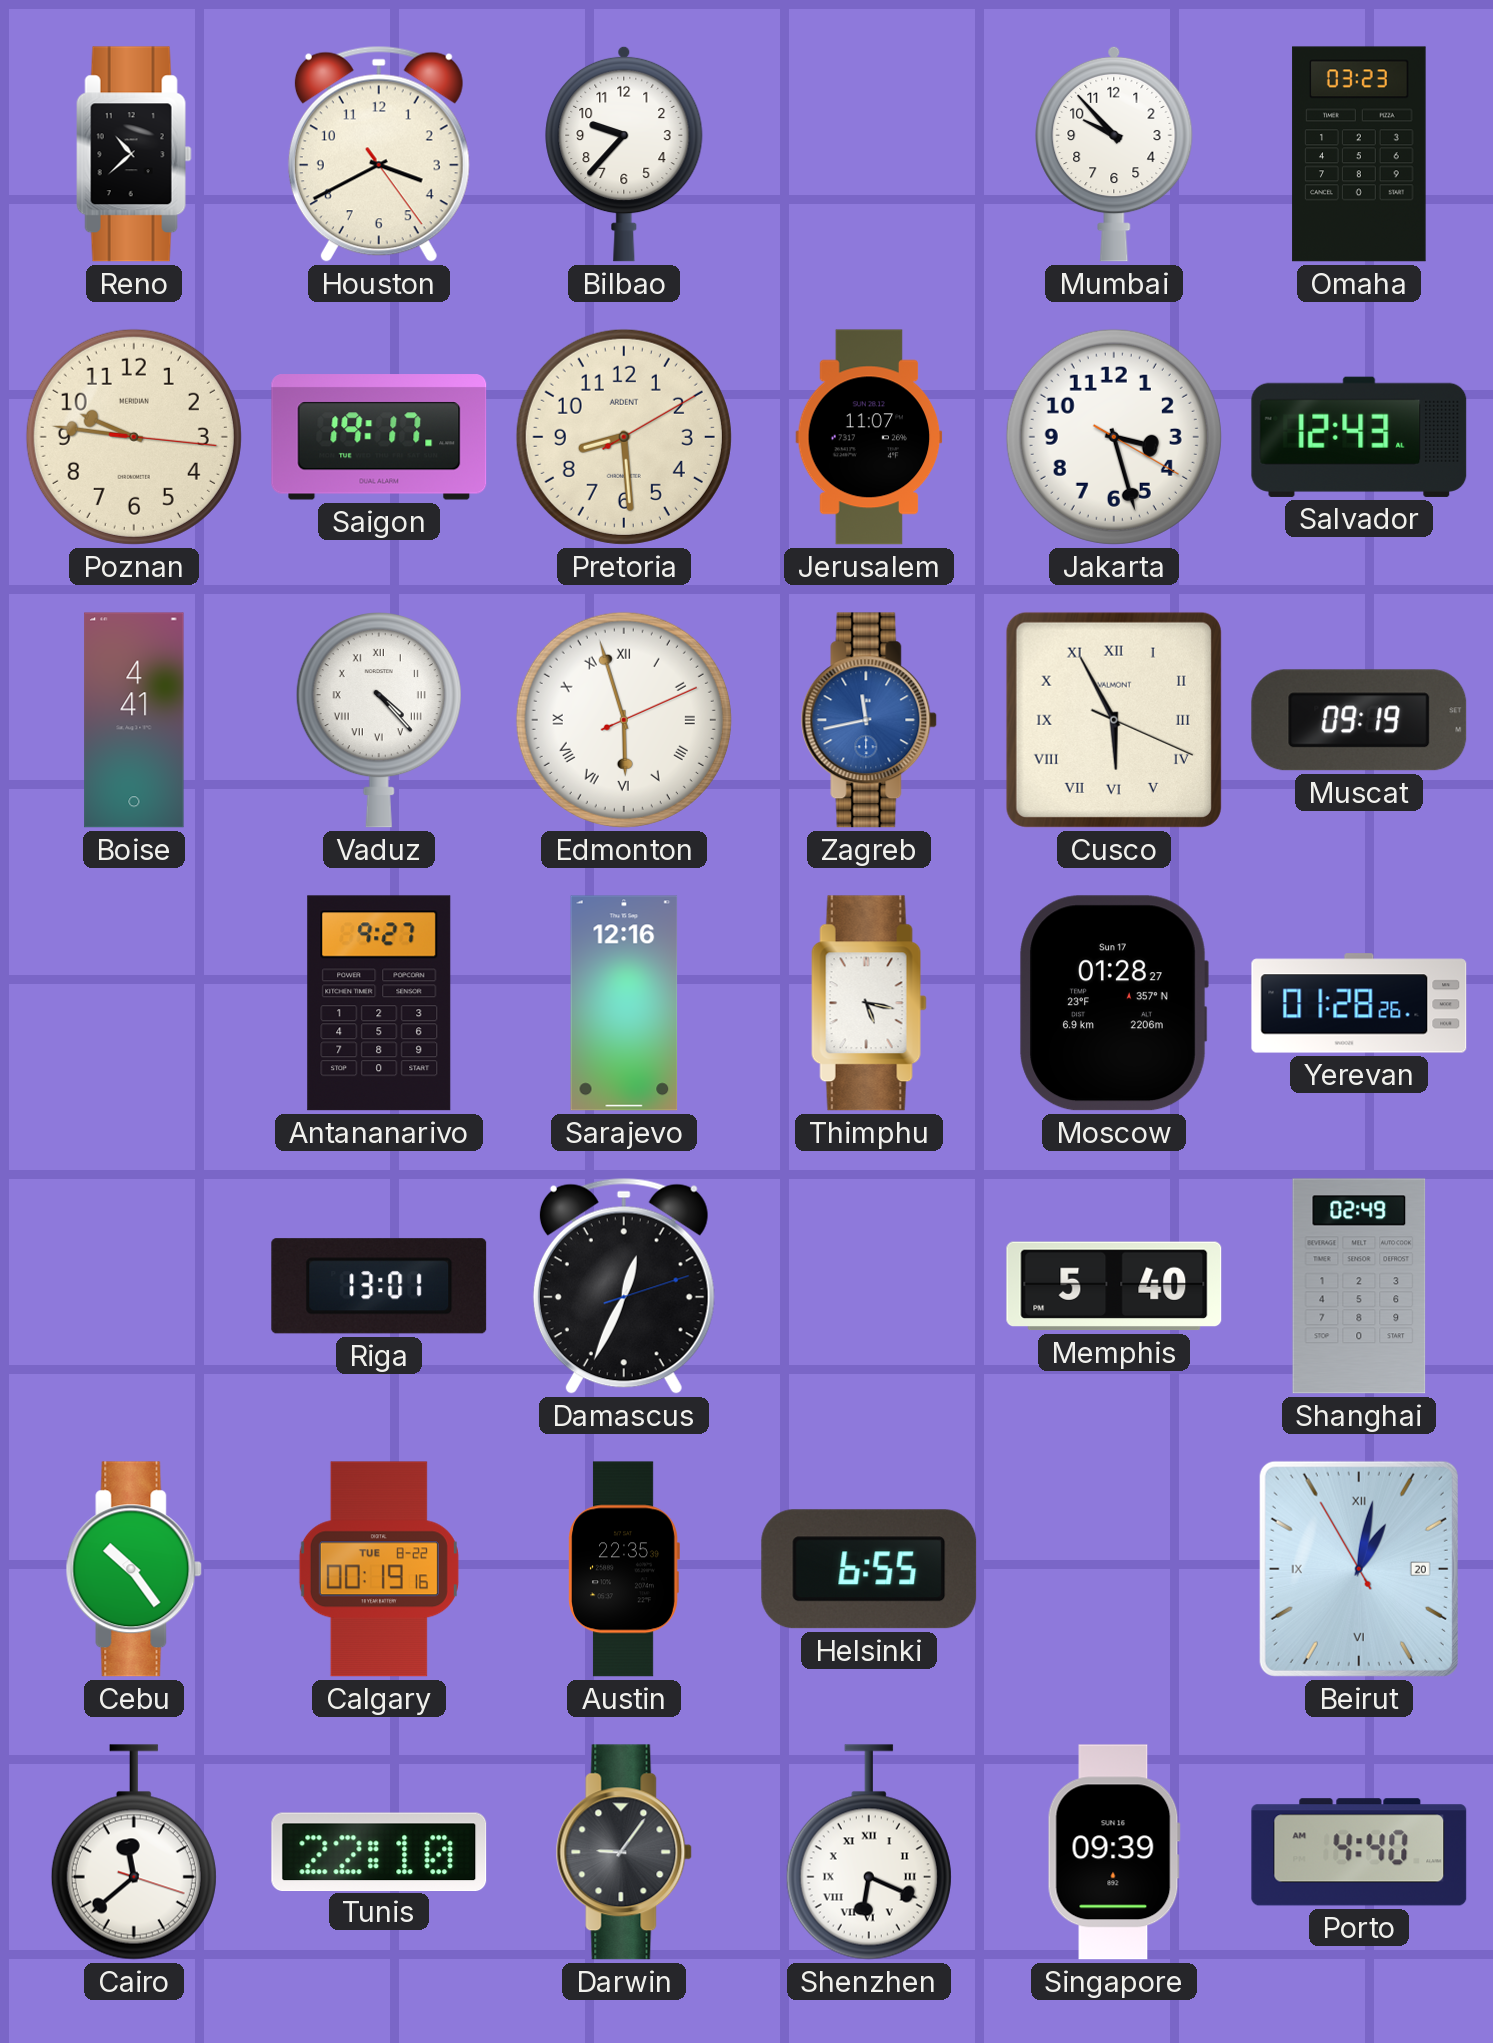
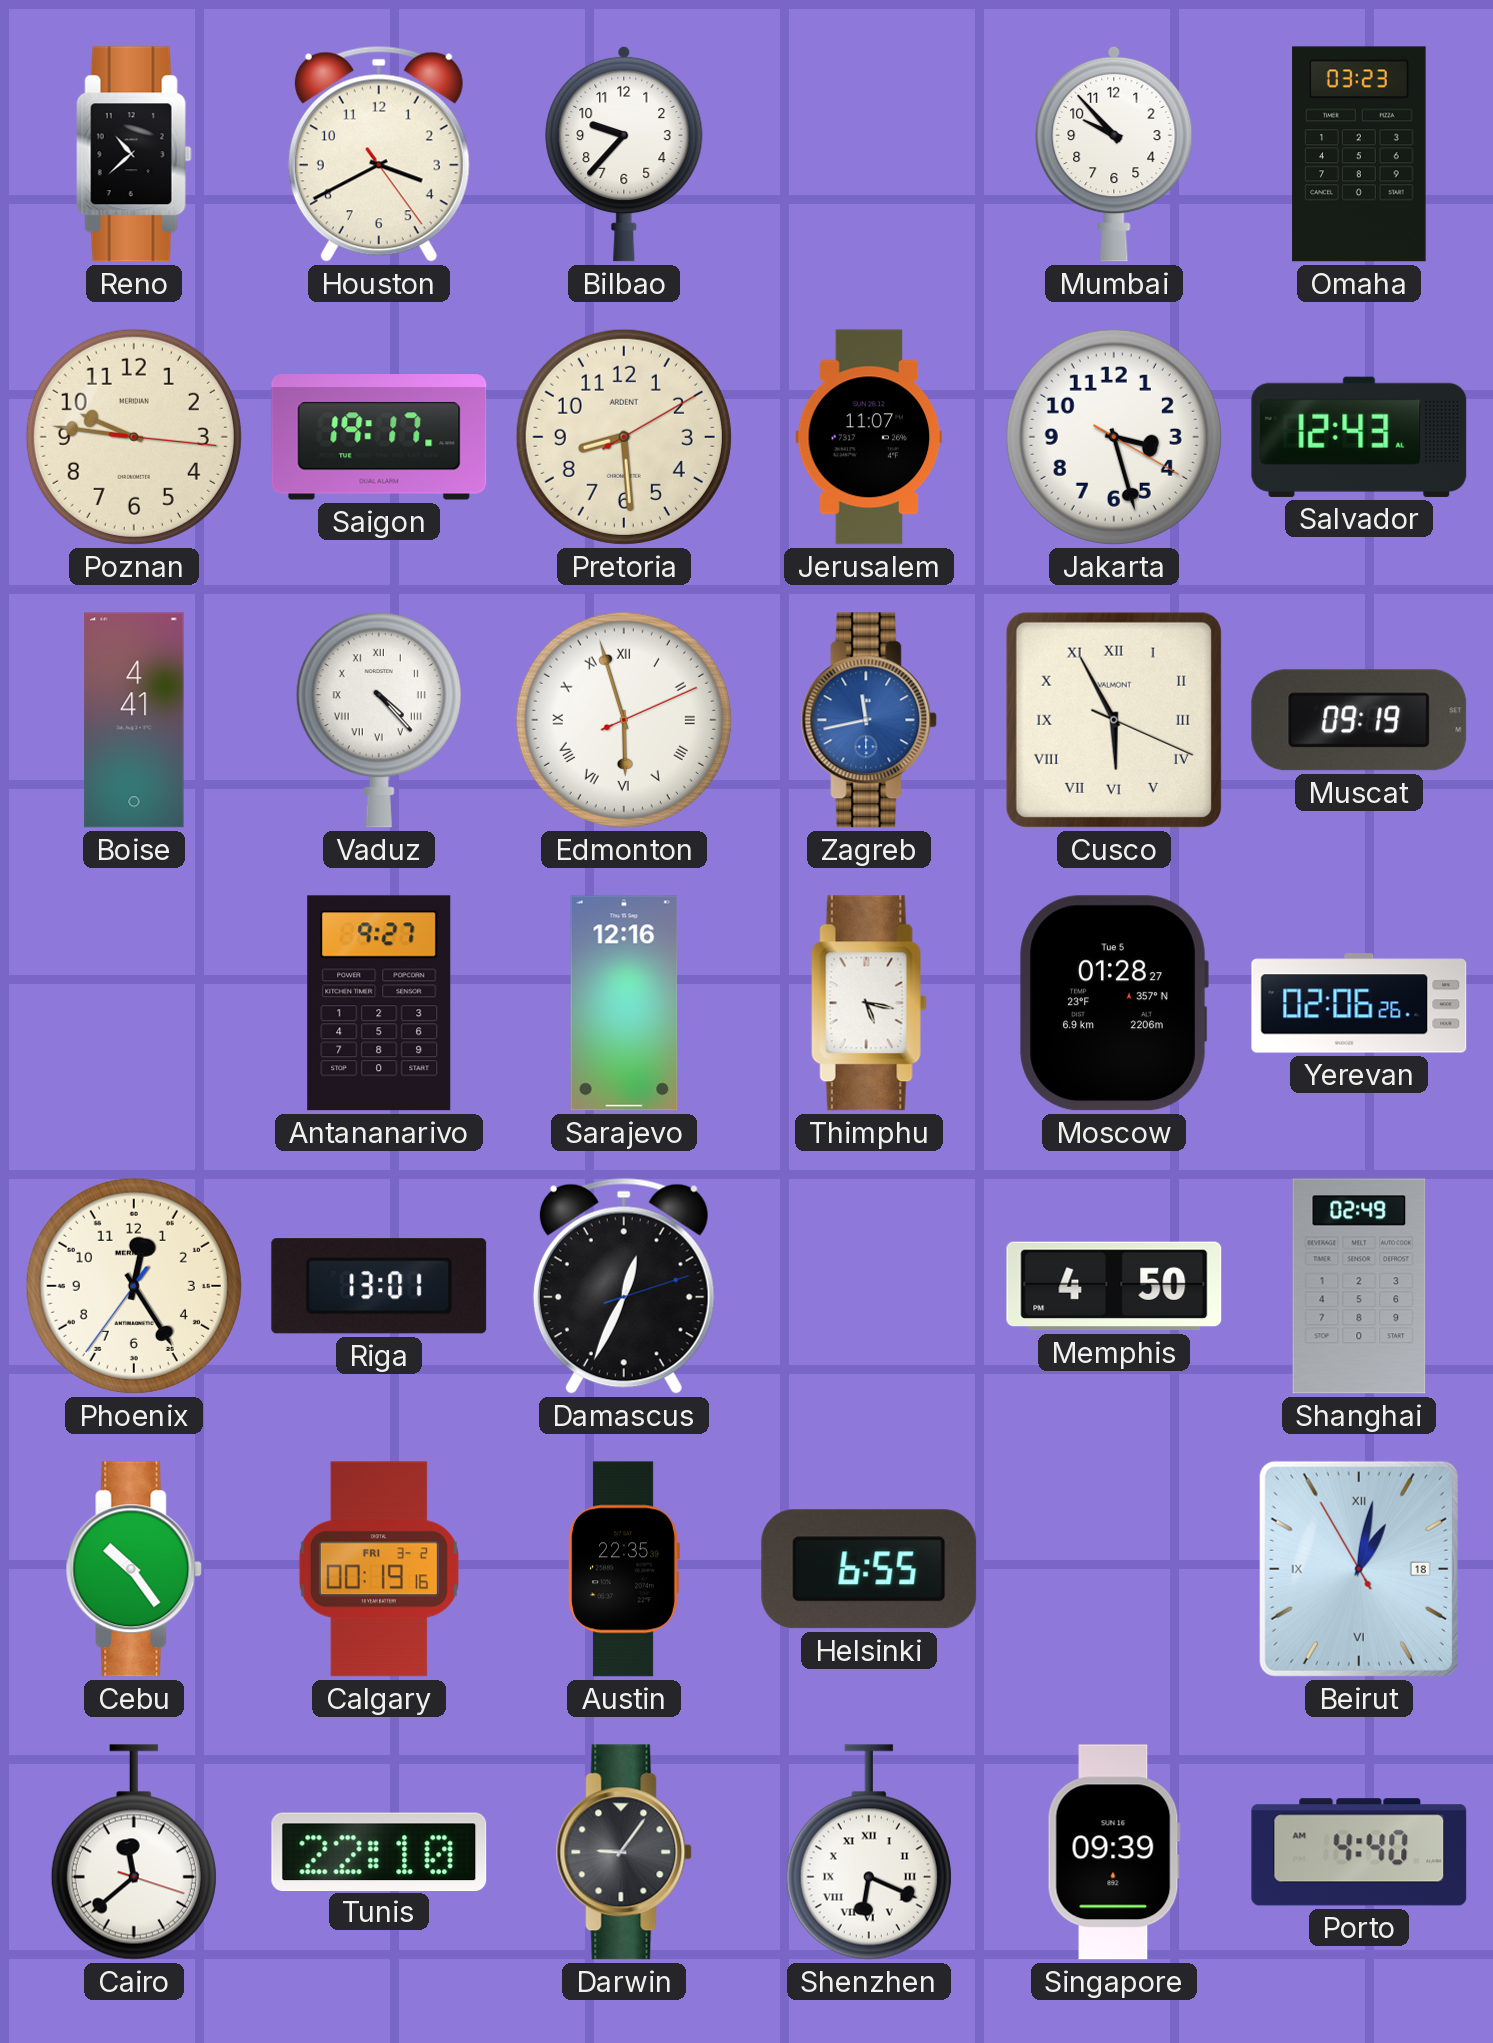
Moscow date: Sun 17 -> Tue 5 (1114, 1003)
Yerevan: 01:28 -> 02:06 (1359, 1003)
Phoenix: none -> 12:24 (134, 1286)
Memphis: 5:40 -> 4:50 (1114, 1286)
Calgary date: TUE 8-22 -> FRI 3-2 (379, 1569)
Beirut date: 20 -> 18 (1359, 1569)
